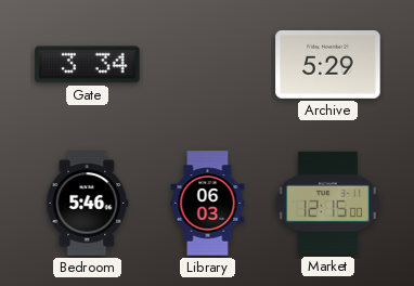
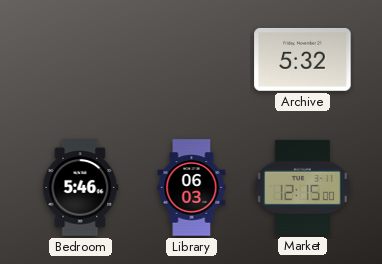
Gate: 3:34 -> none (88, 65)
Archive: 5:29 -> 5:32 (303, 60)
